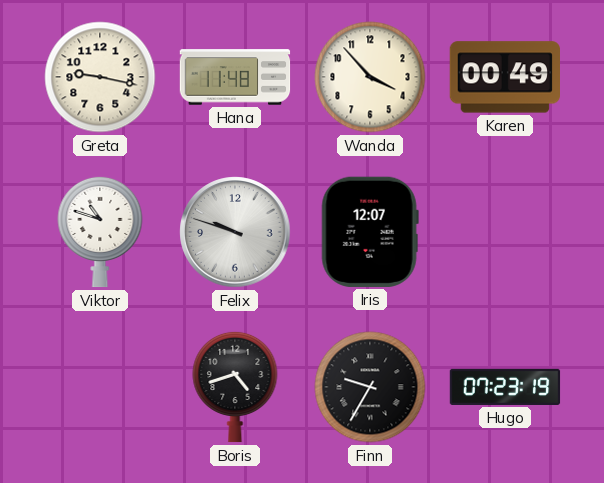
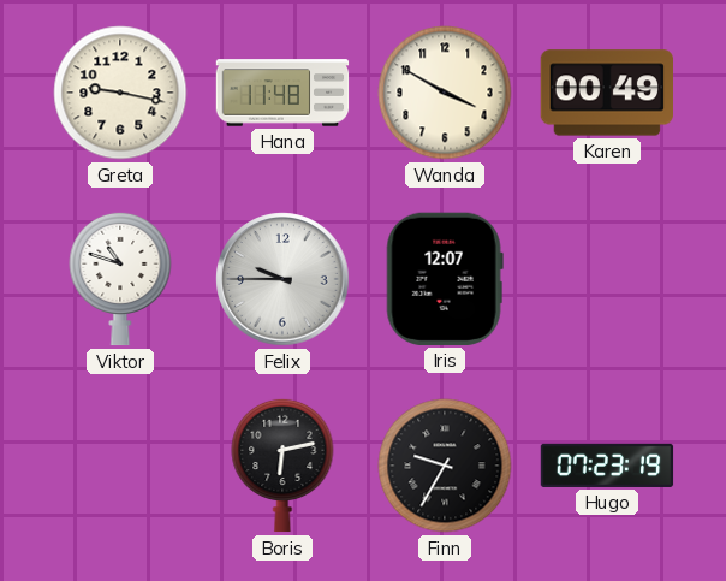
Wanda: 3:53 -> 3:50 (445, 93)
Felix: 9:48 -> 9:45 (282, 279)
Boris: 4:42 -> 6:13 (282, 466)
